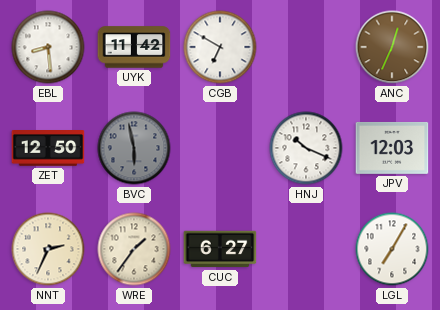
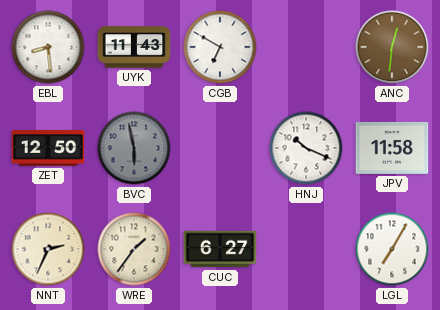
UYK: 11:42 -> 11:43 (134, 47)
ANC: 12:34 -> 12:31 (392, 47)
JPV: 12:03 -> 11:58 (392, 148)
